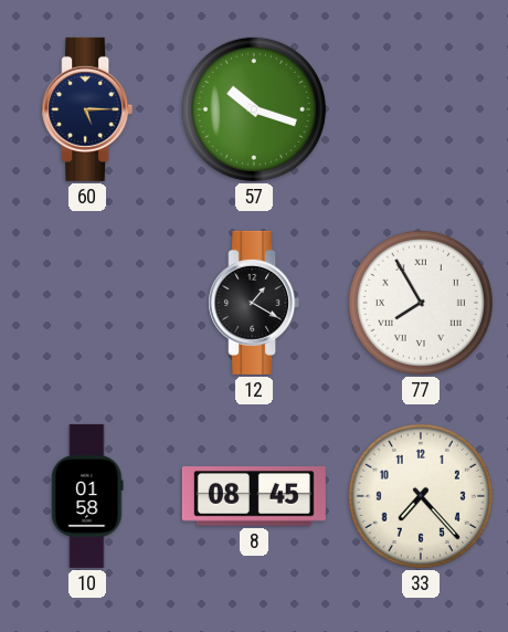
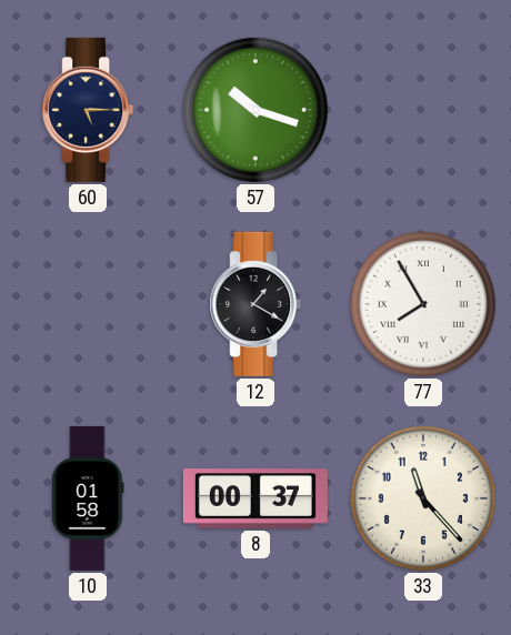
8: 08:45 -> 00:37 (255, 498)
33: 7:23 -> 11:23 (423, 498)
